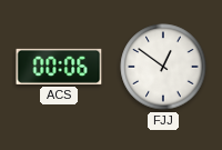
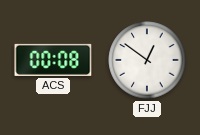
ACS: 00:06 -> 00:08 (53, 60)
